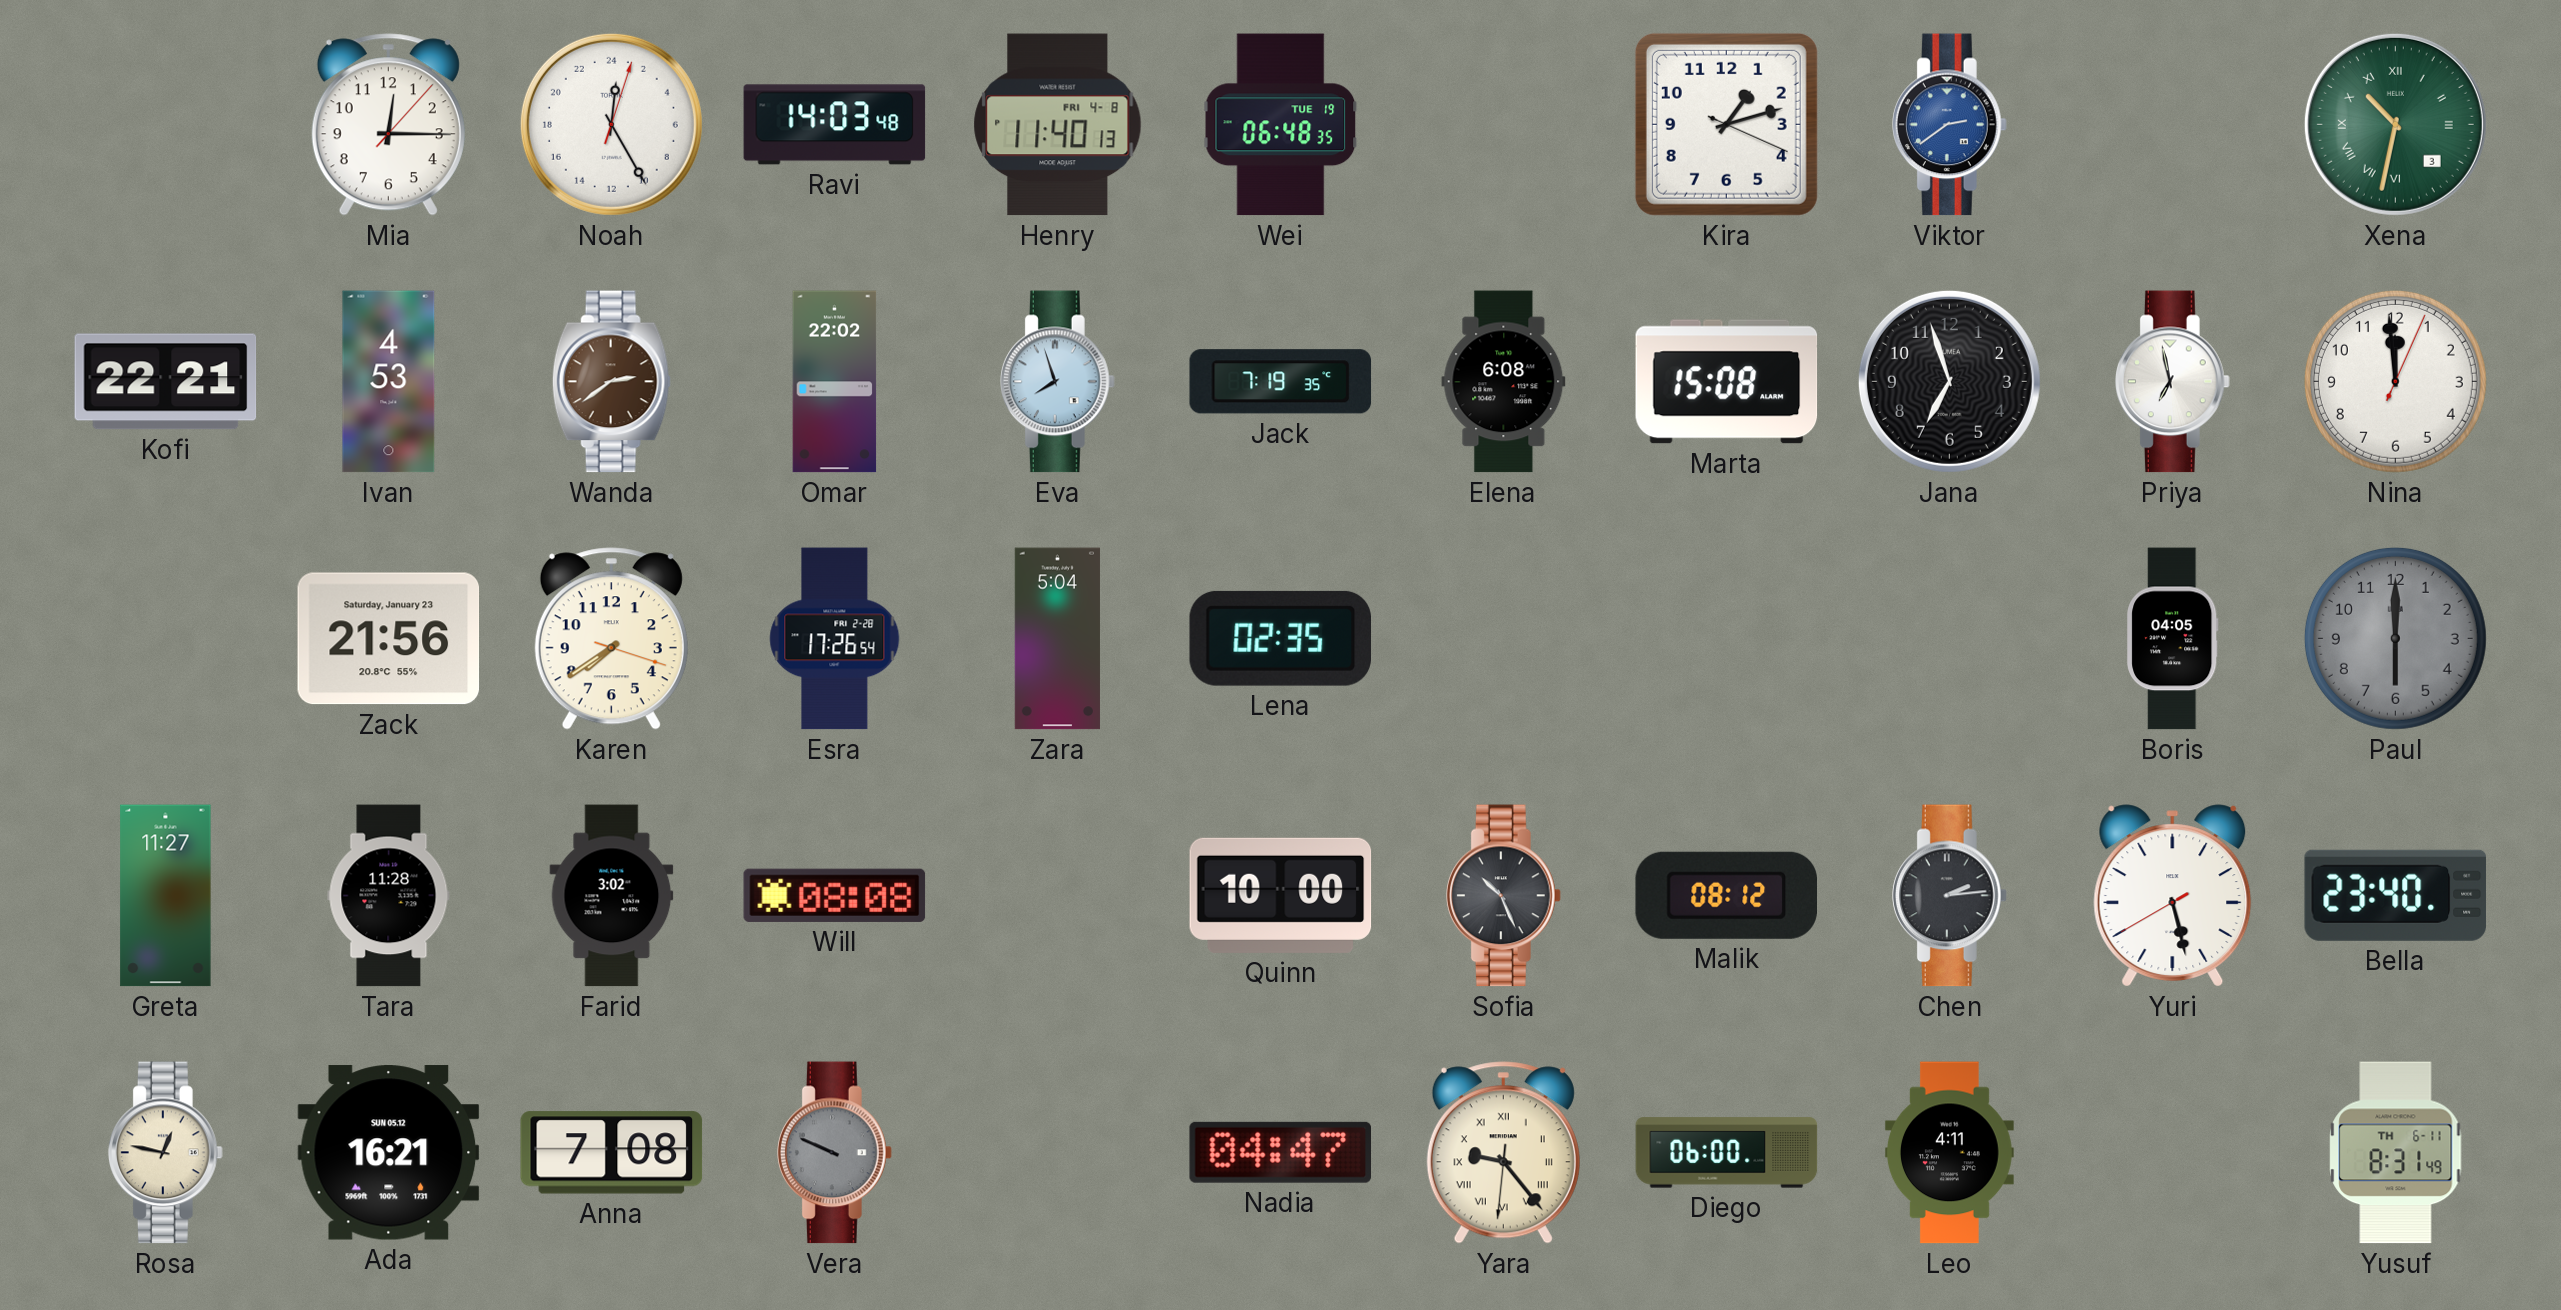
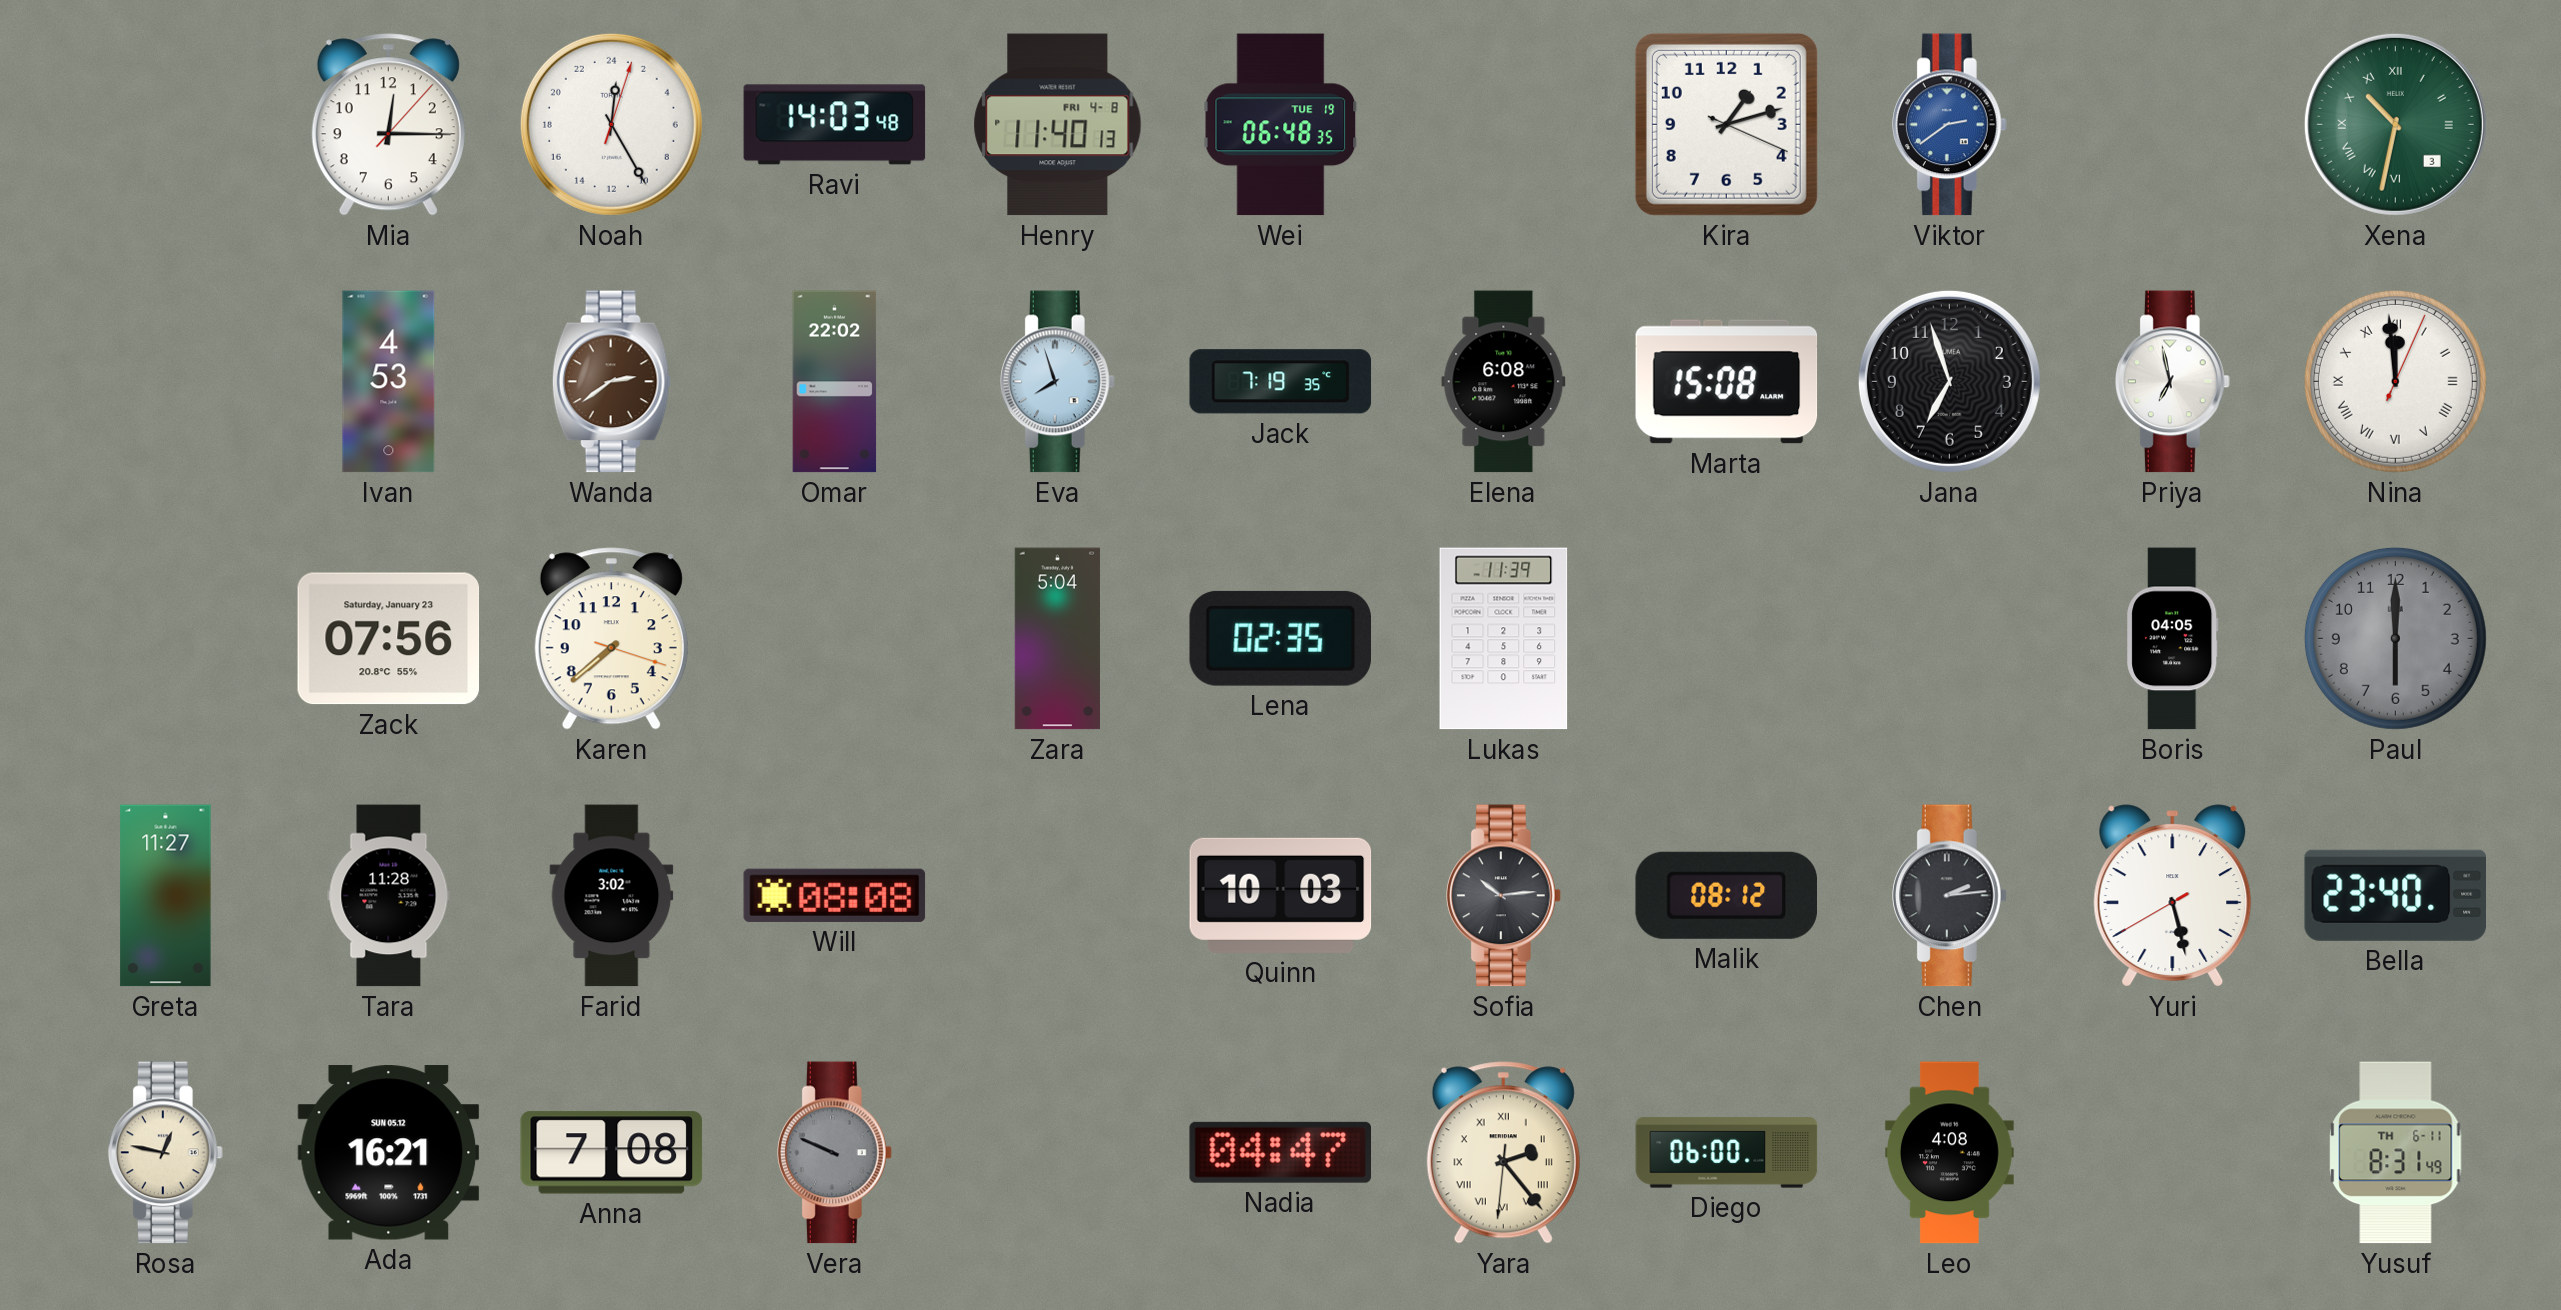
Kofi: 22:21 -> none (166, 382)
Nina numerals: Arabic -> Roman (2395, 381)
Zack: 21:56 -> 07:56 (389, 639)
Karen: 7:39 -> 7:38 (611, 639)
Esra: 17:26 -> none (835, 639)
Lukas: none -> 11:39 (1504, 639)
Quinn: 10:00 -> 10:03 (1281, 895)
Sofia: 10:26 -> 10:14 (1504, 896)
Yara: 9:23 -> 2:23 (1503, 1153)
Leo: 4:11 -> 4:08 (1949, 1153)
